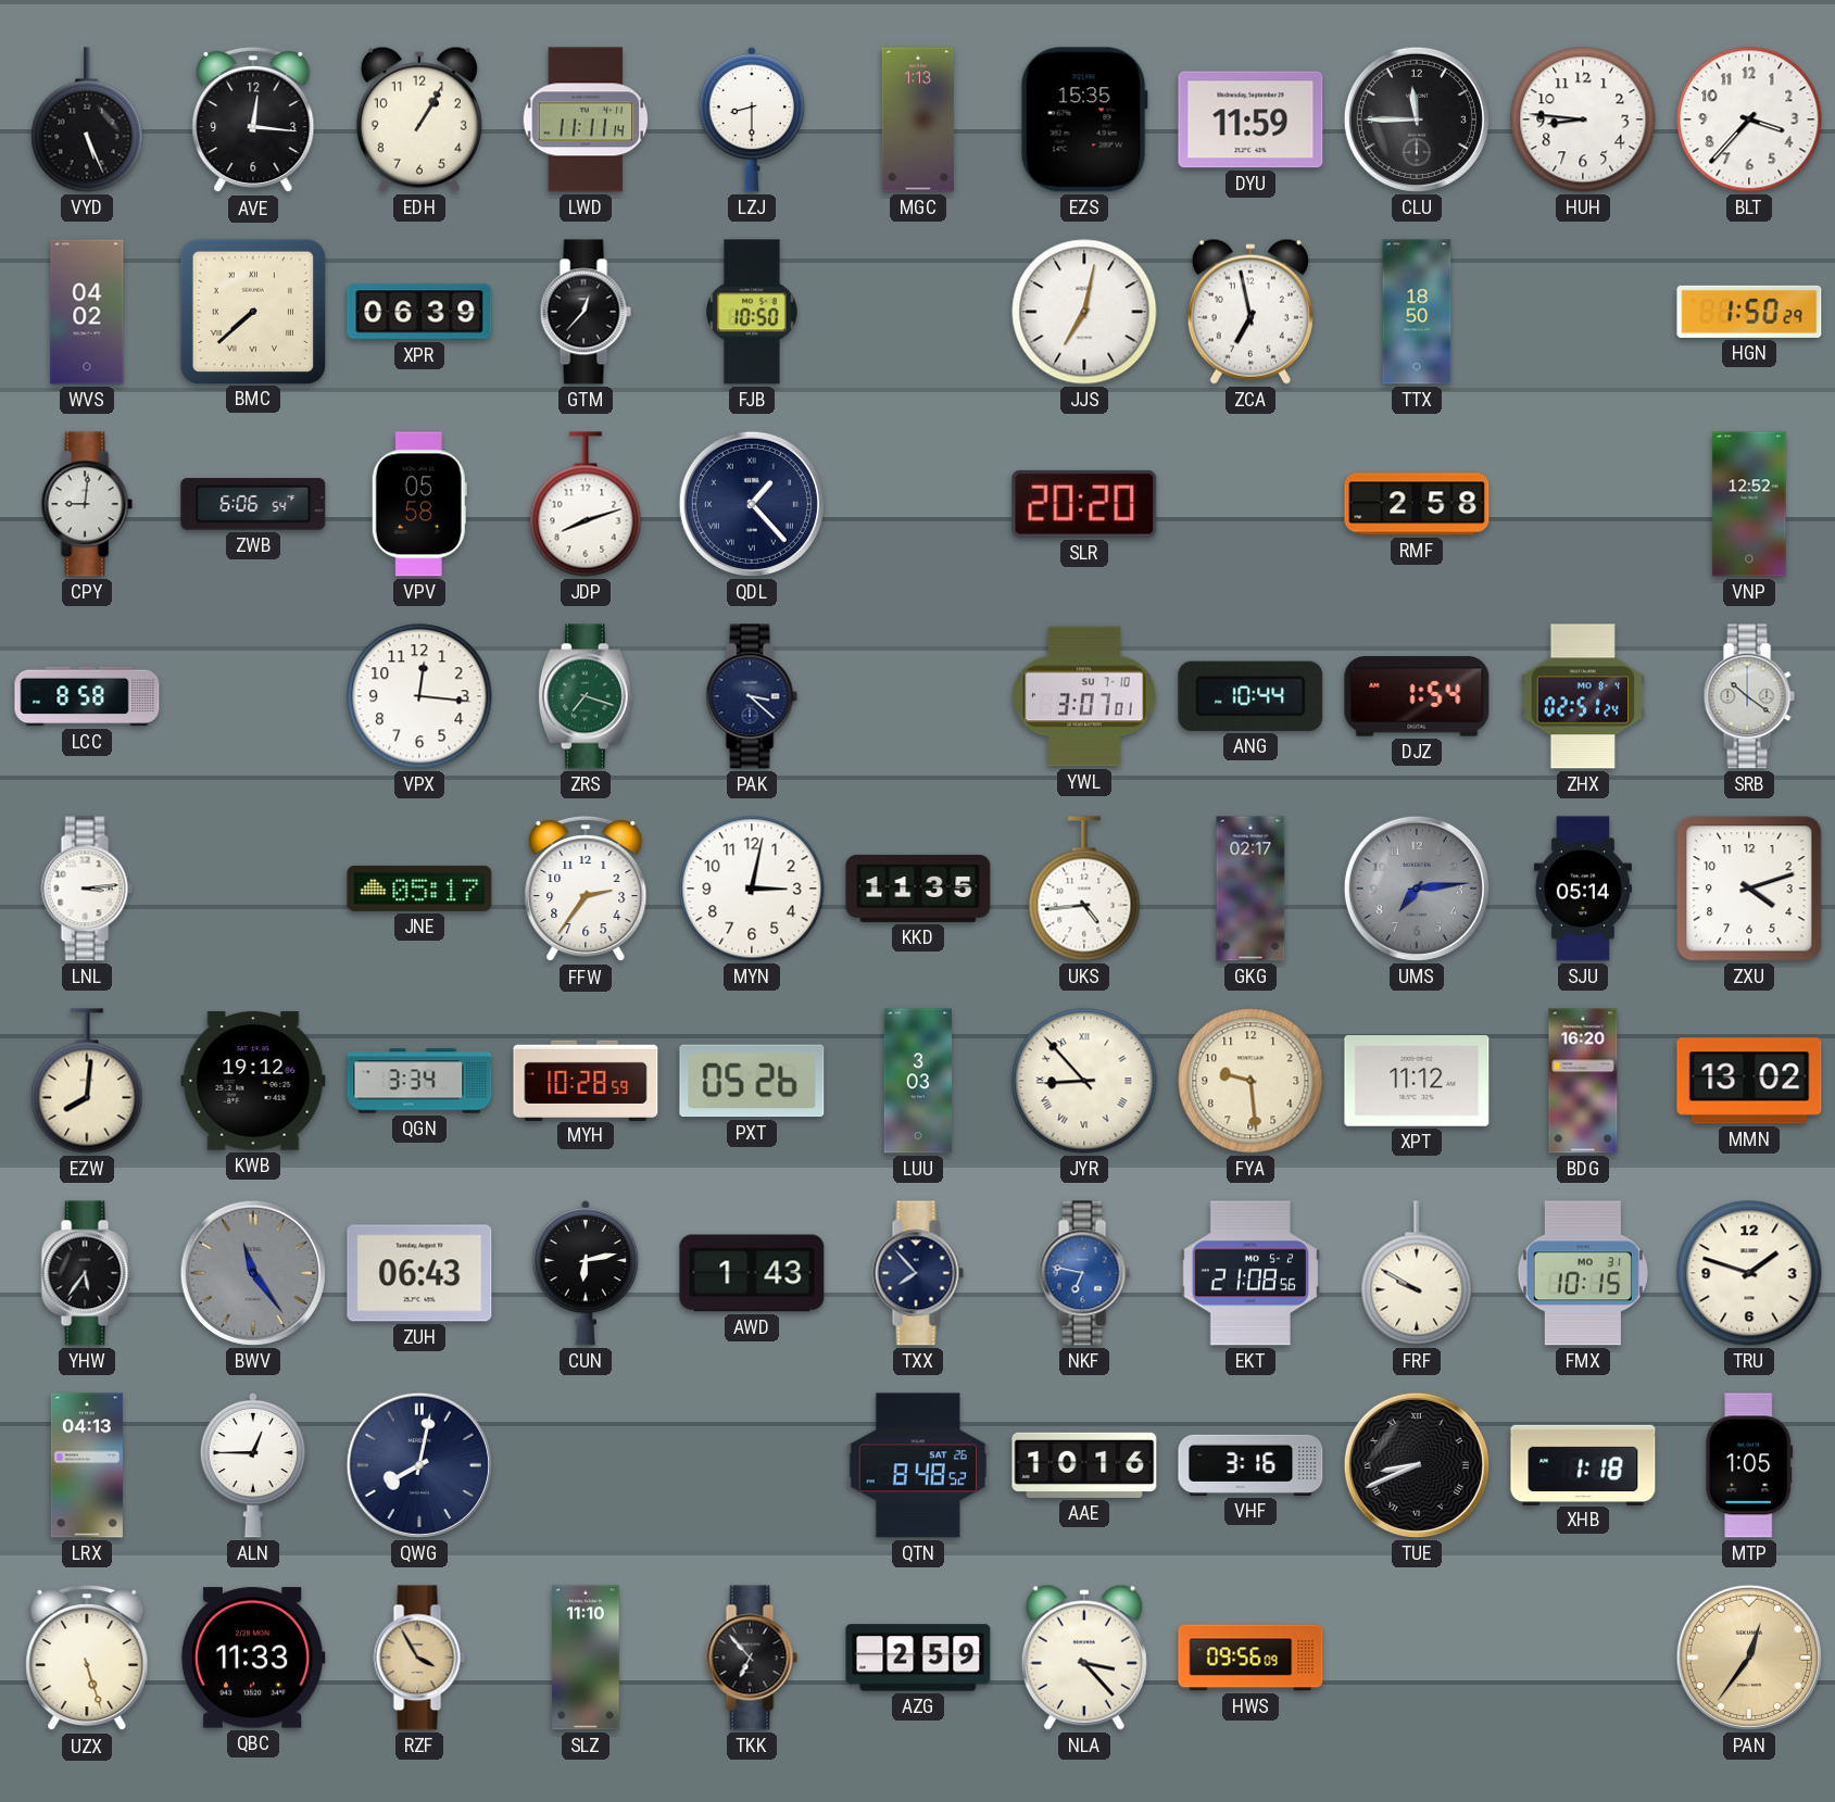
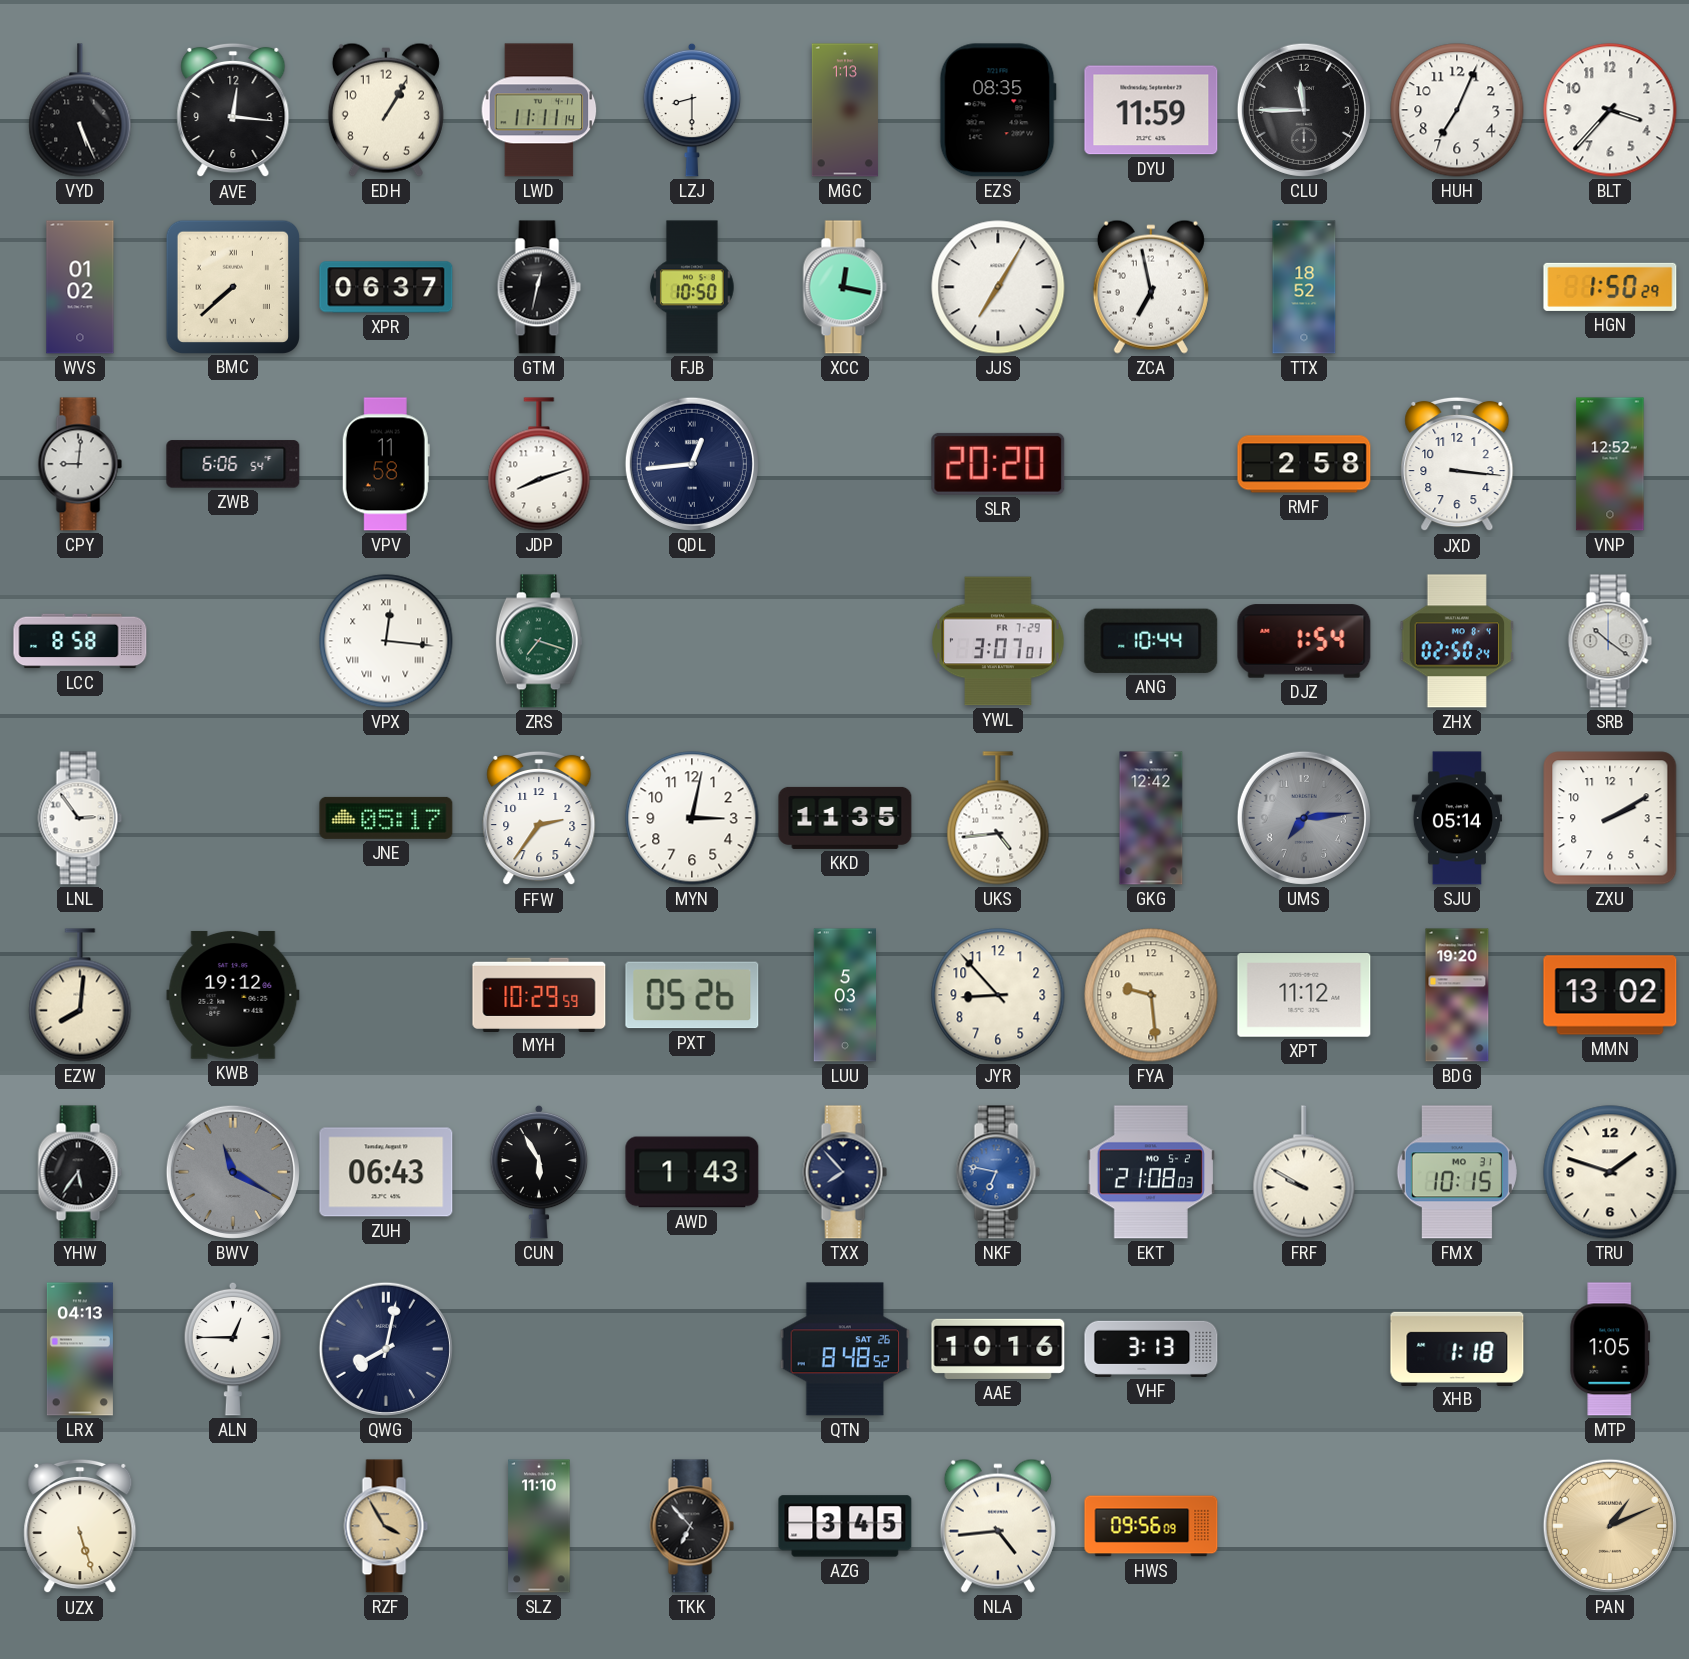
EZS: 15:35 -> 08:35 (998, 110)
HUH: 8:46 -> 7:04 (1457, 110)
WVS: 04:02 -> 01:02 (80, 287)
XPR: 06:39 -> 06:37 (386, 287)
GTM: 12:37 -> 12:32 (539, 287)
XCC: none -> 12:17 (845, 287)
JJS: 7:02 -> 7:05 (998, 287)
TTX: 18:50 -> 18:52 (1304, 287)
VPV: 05:58 -> 11:58 (386, 464)
QDL: 1:23 -> 12:44 (692, 464)
JXD: none -> 3:16 (1457, 464)
VPX numerals: Arabic -> Roman (386, 641)
PAK: 3:22 -> none (752, 696)
YWL date: SU 7-10 -> FR 7-29 (998, 641)
ZHX: 02:51 -> 02:50 (1457, 641)
LNL: 3:14 -> 2:54 (80, 818)
GKG: 02:17 -> 12:42 (1151, 818)
ZXU: 4:12 -> 2:10 (1610, 818)
QGN: 3:34 -> none (419, 1081)
MYH: 10:28 -> 10:29 (539, 994)
LUU: 3:03 -> 5:03 (844, 995)
JYR numerals: Roman -> Arabic (998, 995)
BDG: 16:20 -> 19:20 (1457, 995)
BWV: 11:24 -> 11:20 (233, 1172)
CUN: 6:13 -> 5:55 (539, 1172)
EKT: 21:08:56 -> 21:08:03 (1150, 1172)
VHF: 3:16 -> 3:13 (1151, 1349)
TUE: 8:41 -> none (1417, 1465)
QBC: 11:33 -> none (253, 1658)
AZG: 2:59 -> 3:45 (845, 1526)
NLA: 3:23 -> 4:44 (998, 1526)
PAN: 12:36 -> 1:11 (1610, 1526)
